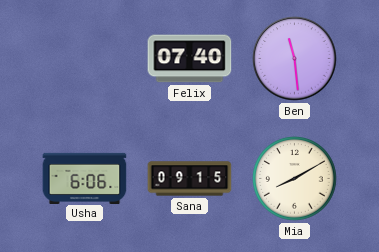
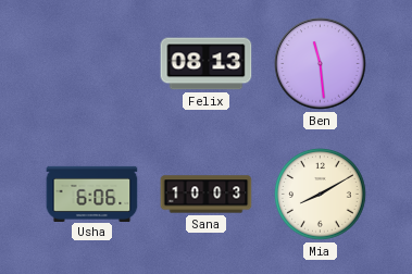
Felix: 07:40 -> 08:13 (207, 64)
Sana: 09:15 -> 10:03 (207, 195)
